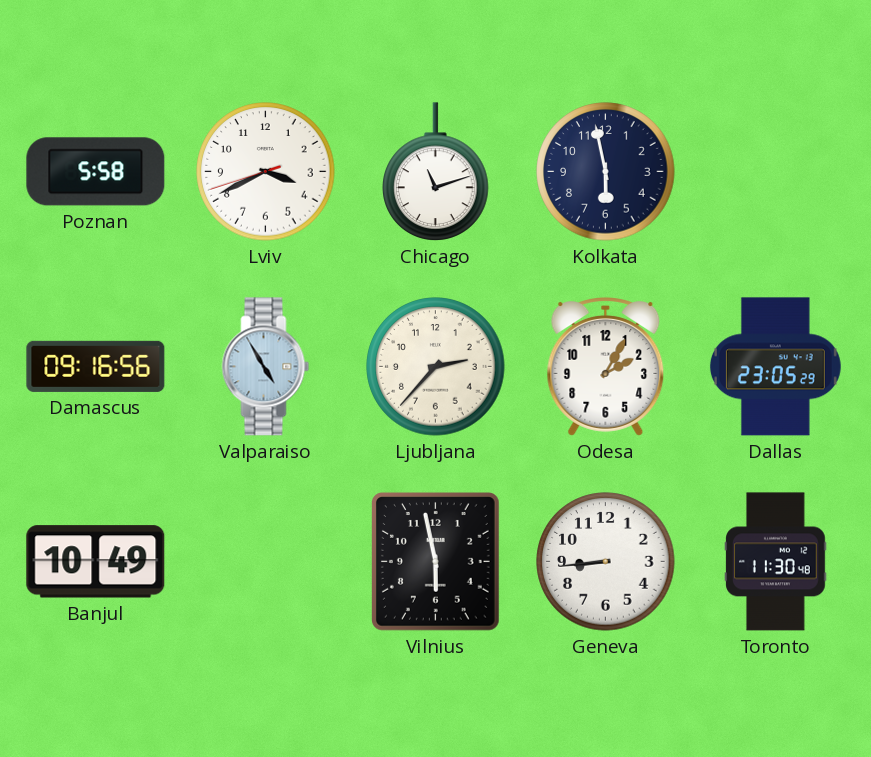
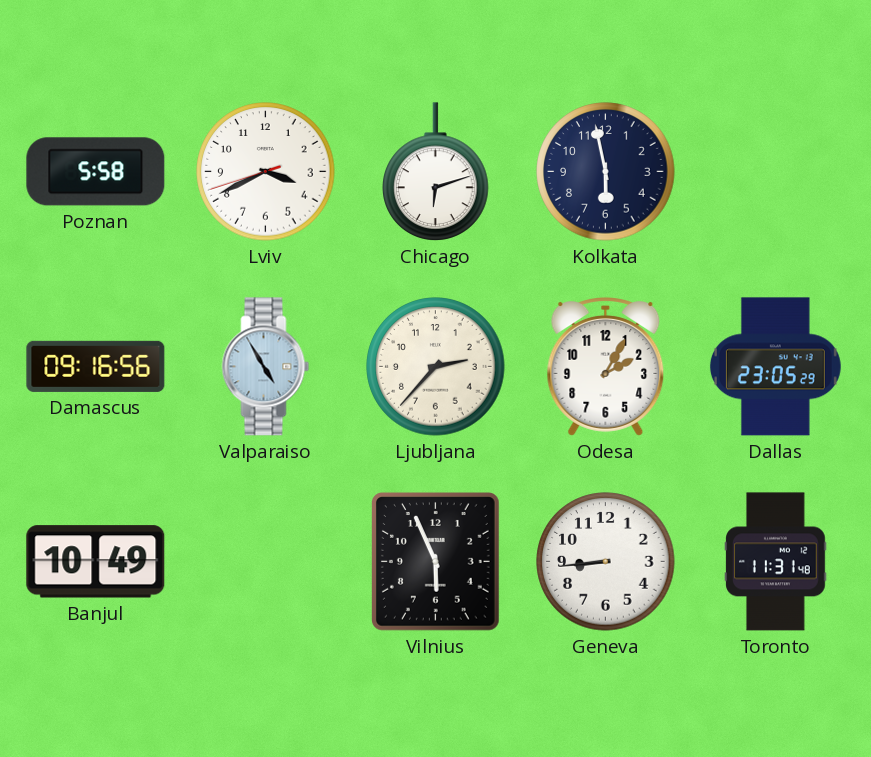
Chicago: 11:12 -> 6:12 (436, 172)
Vilnius: 5:58 -> 5:56 (435, 562)
Toronto: 11:30 -> 11:31 (776, 562)
